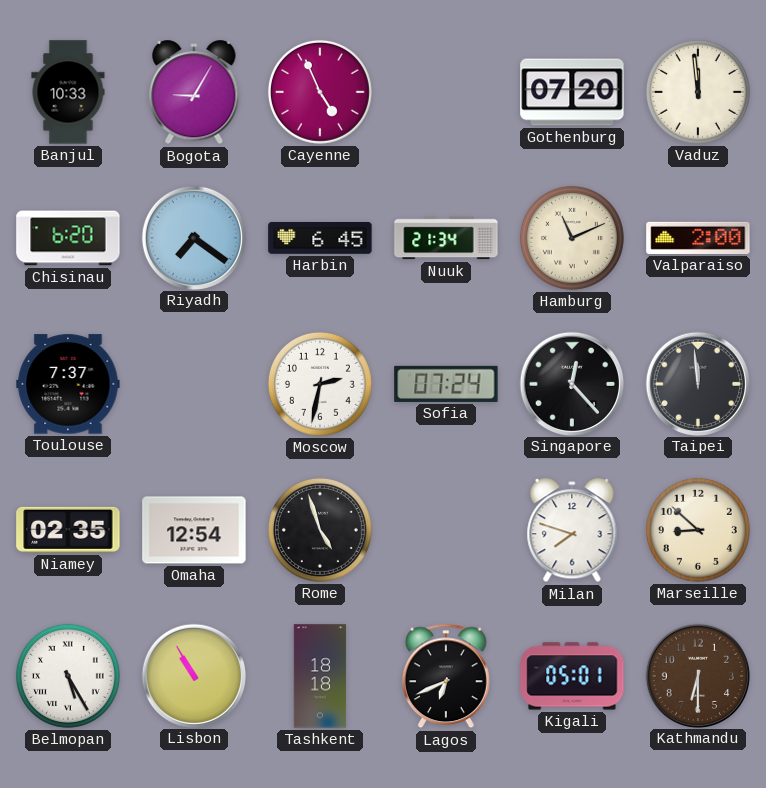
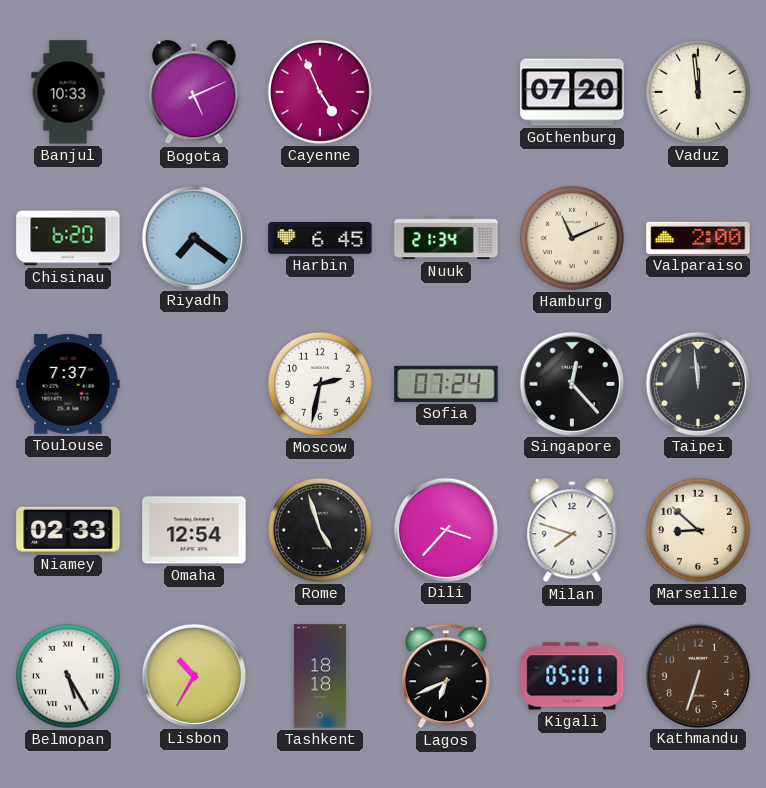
Bogota: 9:05 -> 5:11 (194, 93)
Niamey: 02:35 -> 02:33 (68, 530)
Dili: none -> 3:37 (445, 529)
Lisbon: 10:55 -> 10:35 (193, 675)
Kathmandu: 6:30 -> 6:33 (697, 675)
